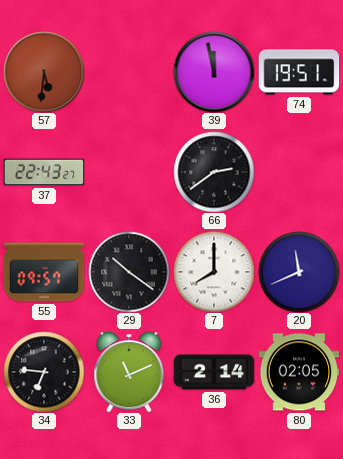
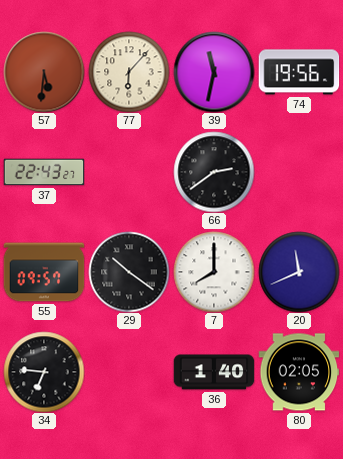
77: none -> 6:07 (129, 72)
39: 11:58 -> 11:32 (214, 72)
74: 19:51 -> 19:56 (299, 72)
33: 11:11 -> none (129, 372)
36: 2:14 -> 1:40 (214, 372)
